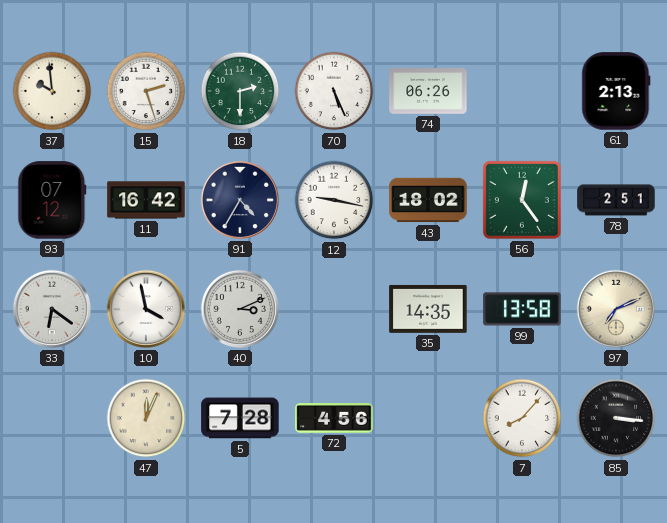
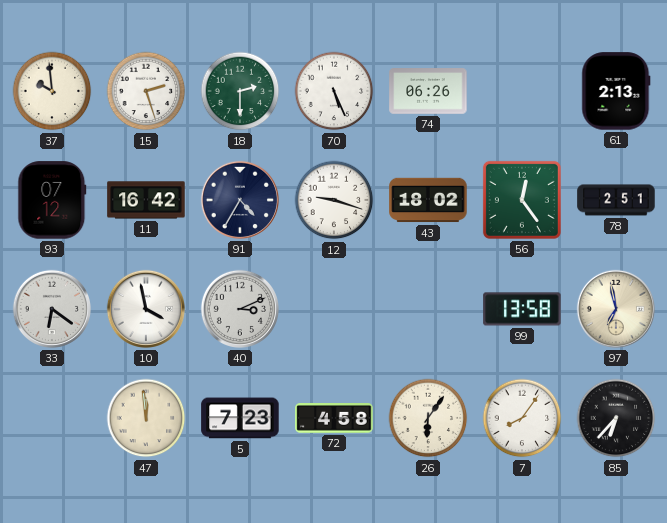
12: 9:17 -> 9:18 (334, 200)
35: 14:35 -> none (428, 309)
97: 7:11 -> 6:58 (616, 309)
47: 12:04 -> 11:59 (146, 418)
5: 7:28 -> 7:23 (240, 418)
72: 4:56 -> 4:58 (334, 418)
26: none -> 6:06 (428, 418)
7: 8:07 -> 8:06 (522, 418)
85: 3:16 -> 6:37 (616, 418)
